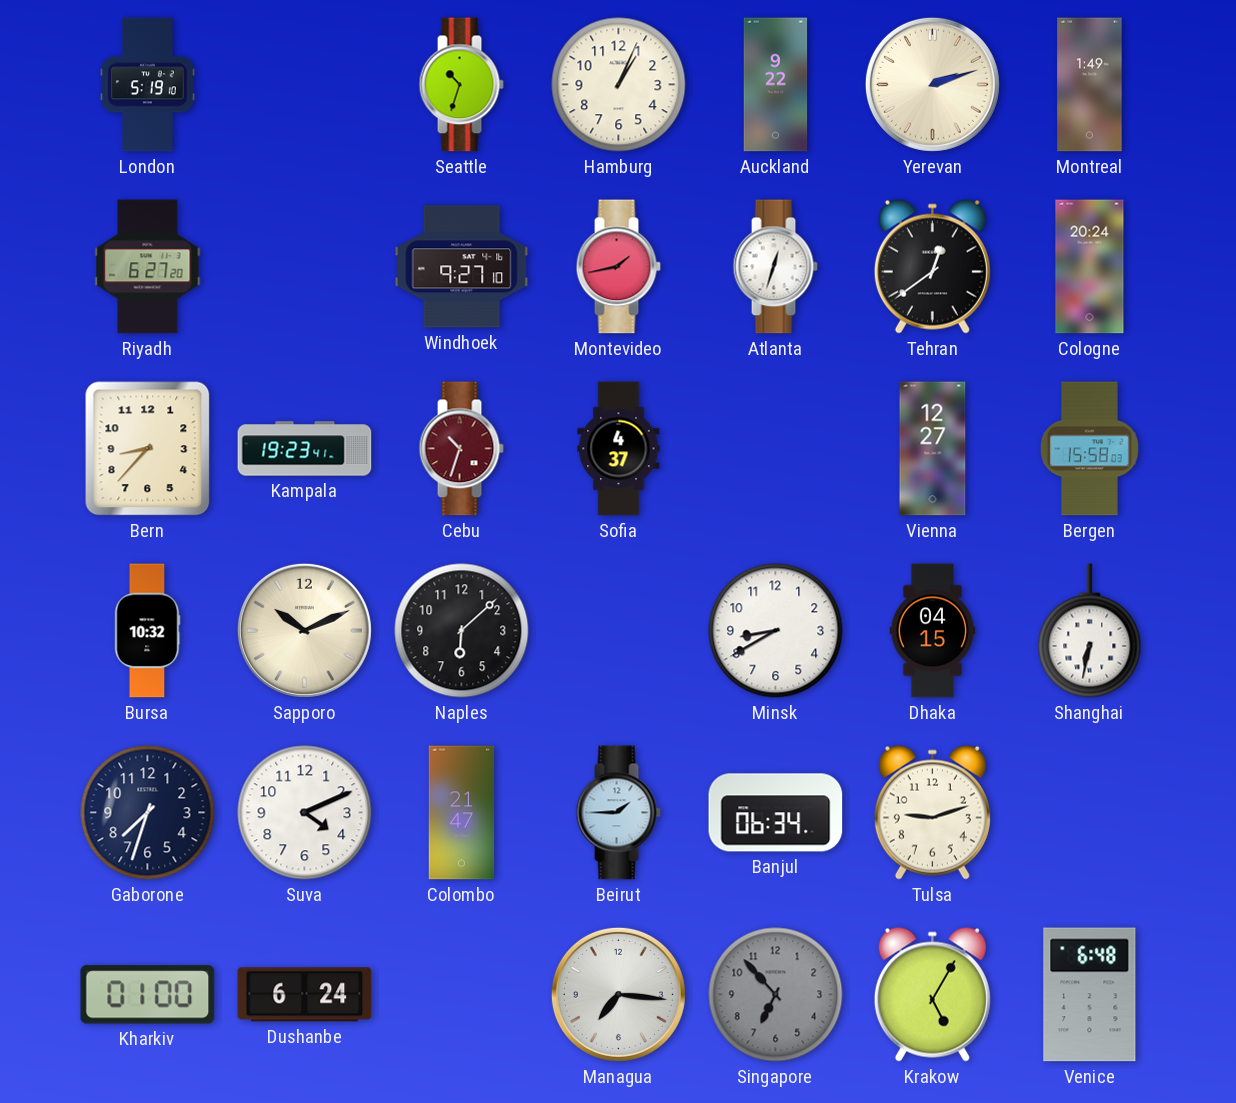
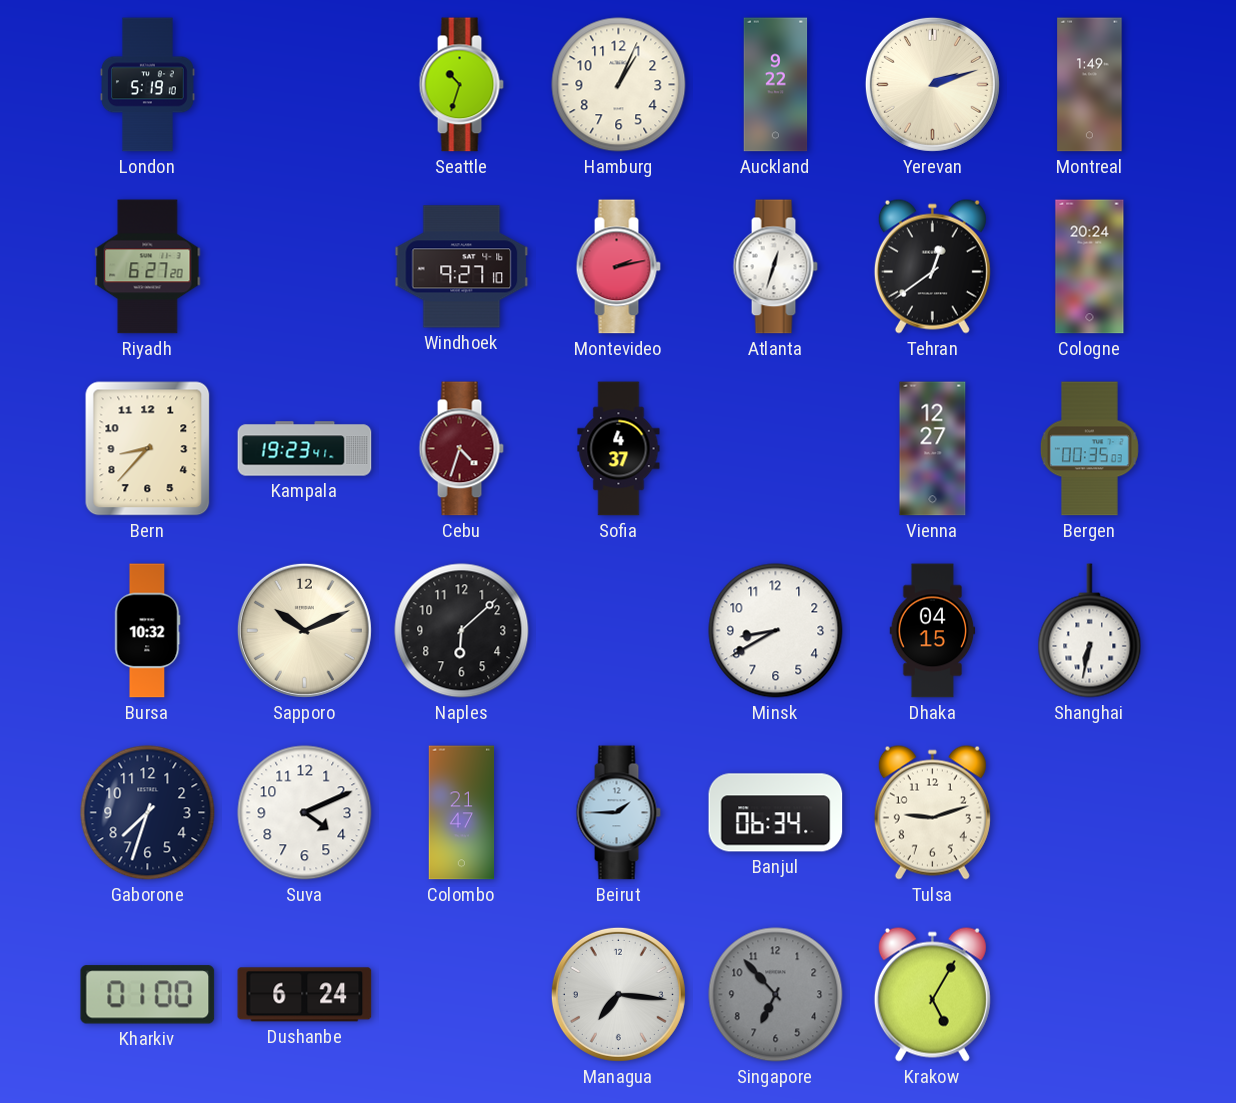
Montevideo: 1:43 -> 2:13 (618, 267)
Cebu: 10:33 -> 4:33 (461, 449)
Bergen: 15:58 -> 00:35 (1089, 449)
Venice: 6:48 -> none (1090, 995)
